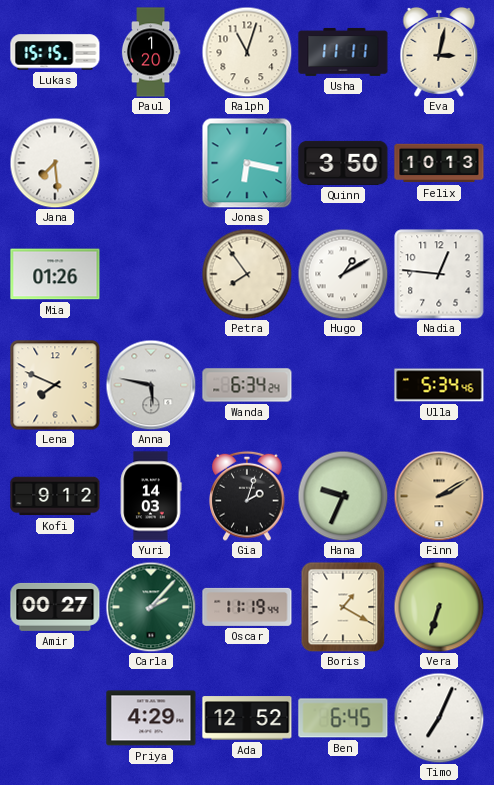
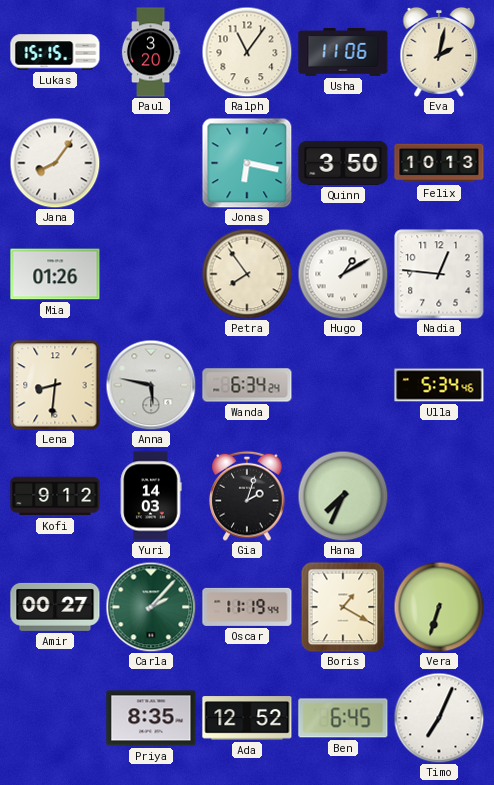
Paul: 1:20 -> 3:20 (151, 52)
Ralph: 11:03 -> 11:06 (247, 52)
Usha: 11:11 -> 11:06 (343, 52)
Eva: 3:02 -> 2:02 (439, 52)
Jana: 7:29 -> 8:06 (55, 163)
Lena: 7:49 -> 8:31 (55, 385)
Hana: 9:34 -> 7:34 (343, 496)
Finn: 2:10 -> none (439, 496)
Priya: 4:29 -> 8:35 (151, 718)
